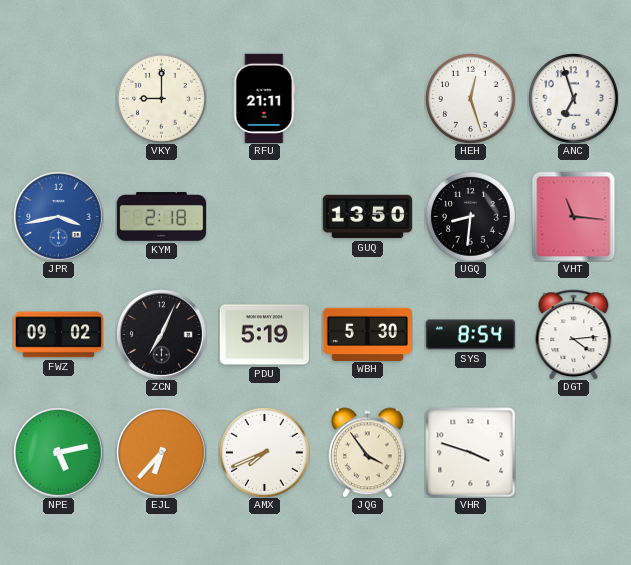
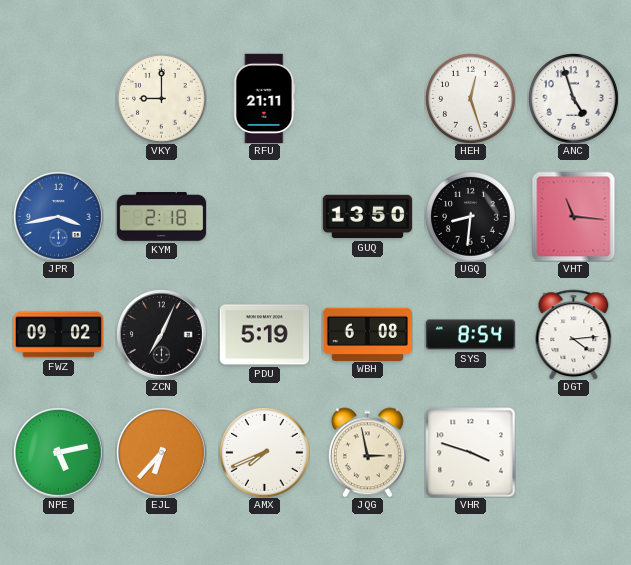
ANC: 6:57 -> 4:57 (573, 98)
WBH: 5:30 -> 6:08 (367, 334)
JQG: 3:54 -> 2:58 (367, 452)
